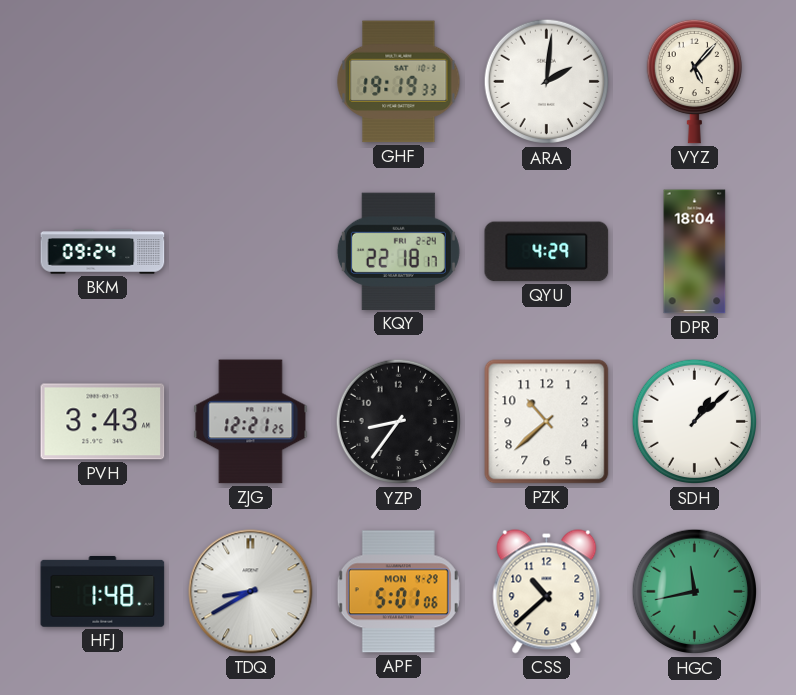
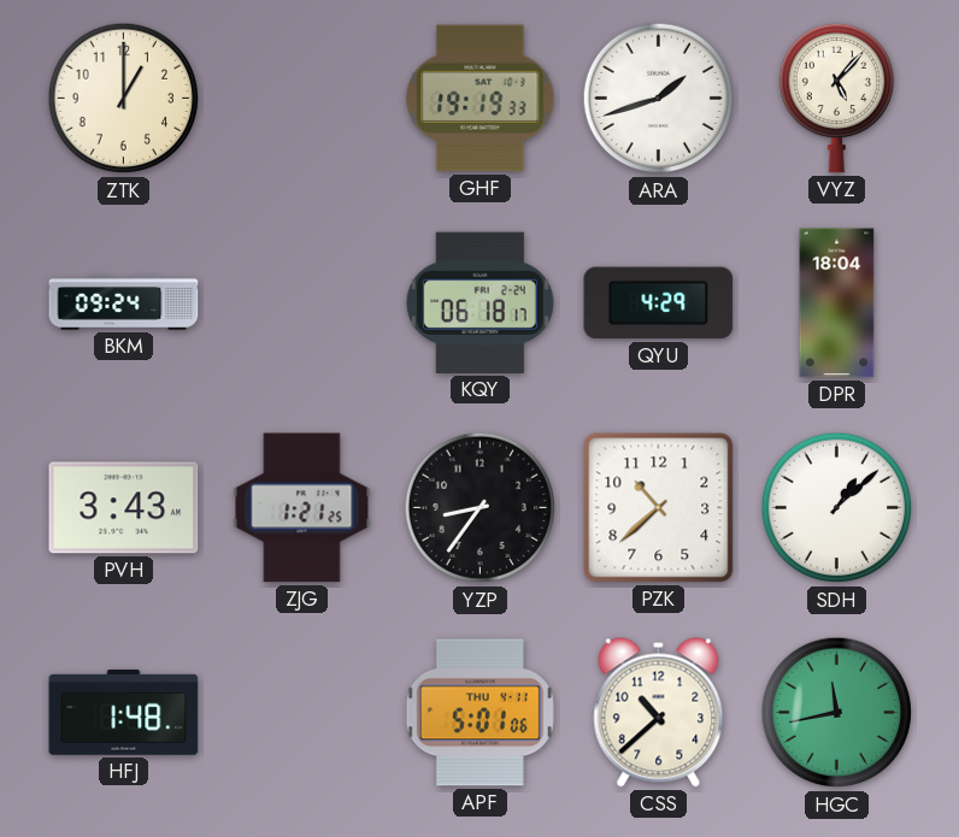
ZTK: none -> 1:00 (124, 99)
ARA: 2:01 -> 1:42 (659, 99)
KQY: 22:18 -> 06:18 (479, 302)
ZJG: 12:21 -> 1:21 (302, 508)
TDQ: 8:40 -> none (251, 592)
APF date: MON 4-29 -> THU 4-11 (479, 713)
